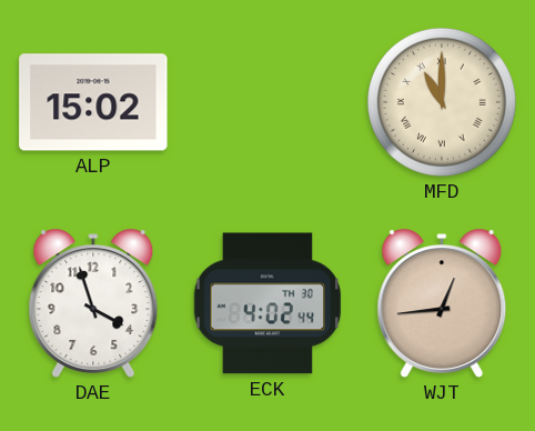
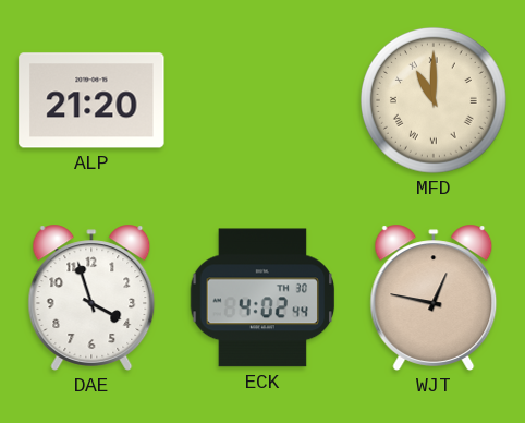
ALP: 15:02 -> 21:20 (91, 100)
WJT: 12:44 -> 12:47 (434, 298)
